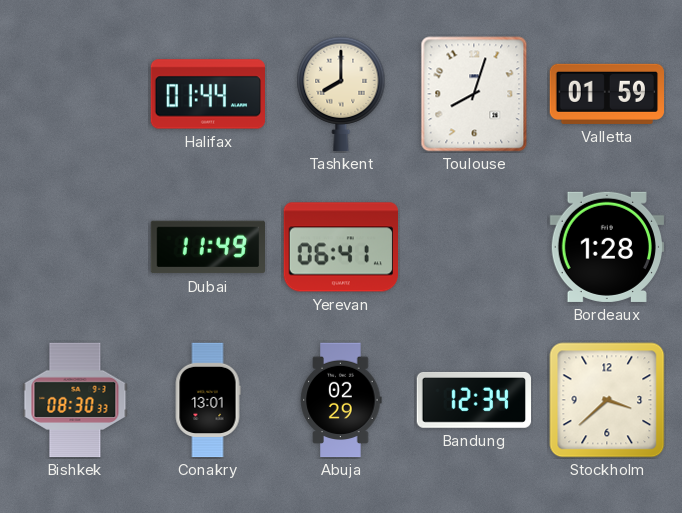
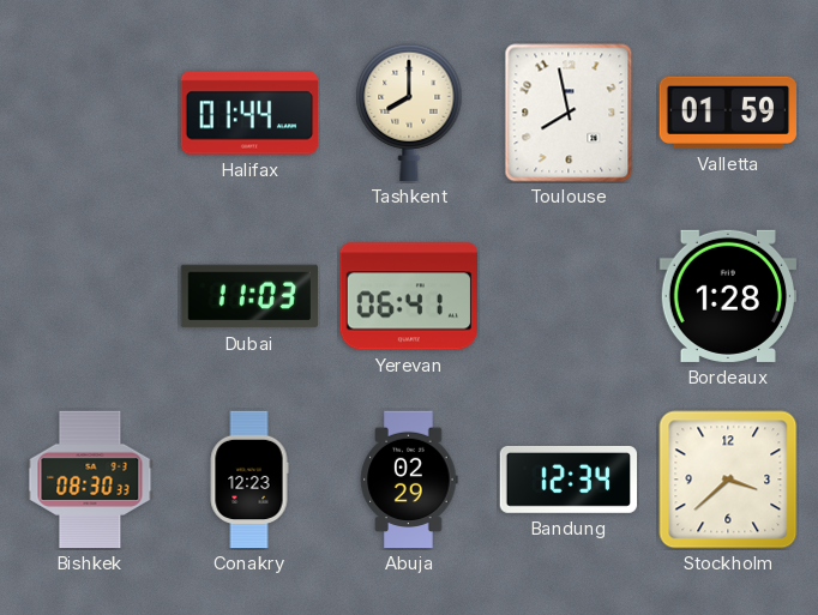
Toulouse: 8:03 -> 7:58 (569, 113)
Dubai: 11:49 -> 11:03 (248, 296)
Conakry: 13:01 -> 12:23 (249, 480)
